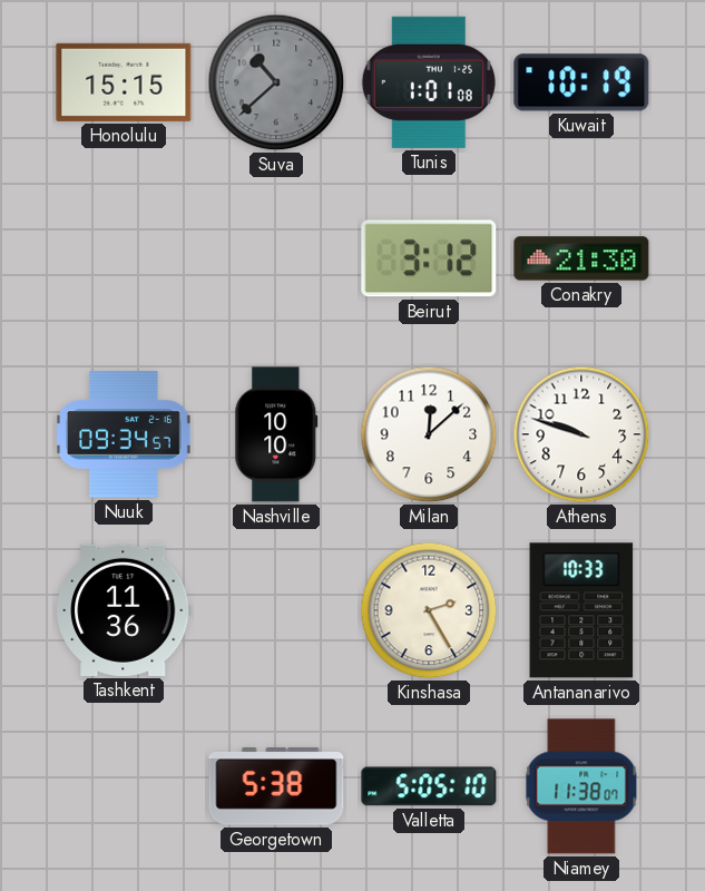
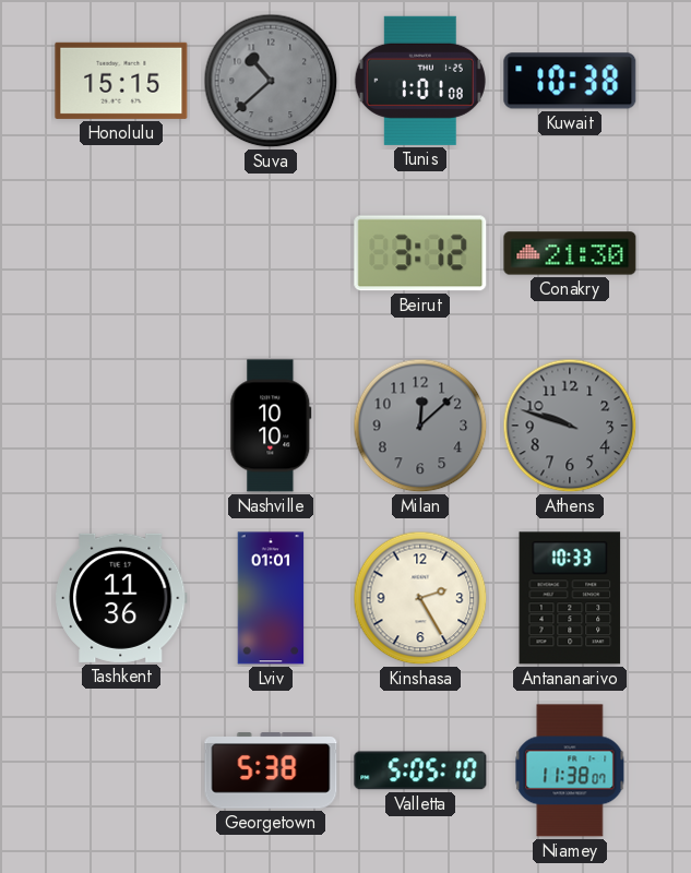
Kuwait: 10:19 -> 10:38 (570, 81)
Nuuk: 09:34 -> none (125, 434)
Milan dial: white -> grey (420, 426)
Athens dial: white -> grey (570, 426)
Lviv: none -> 01:01 (271, 598)
